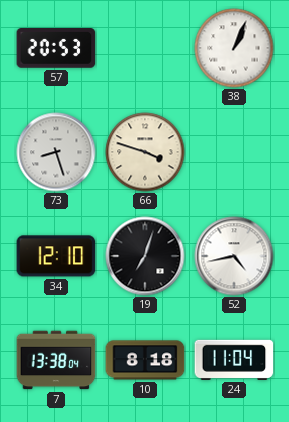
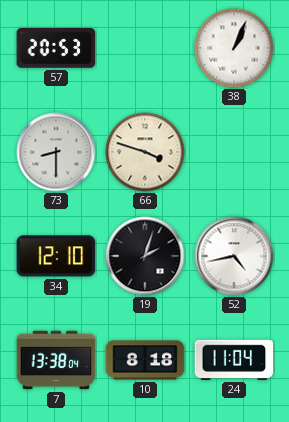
73: 8:27 -> 8:30 (56, 152)
19: 7:03 -> 2:03 (145, 256)
